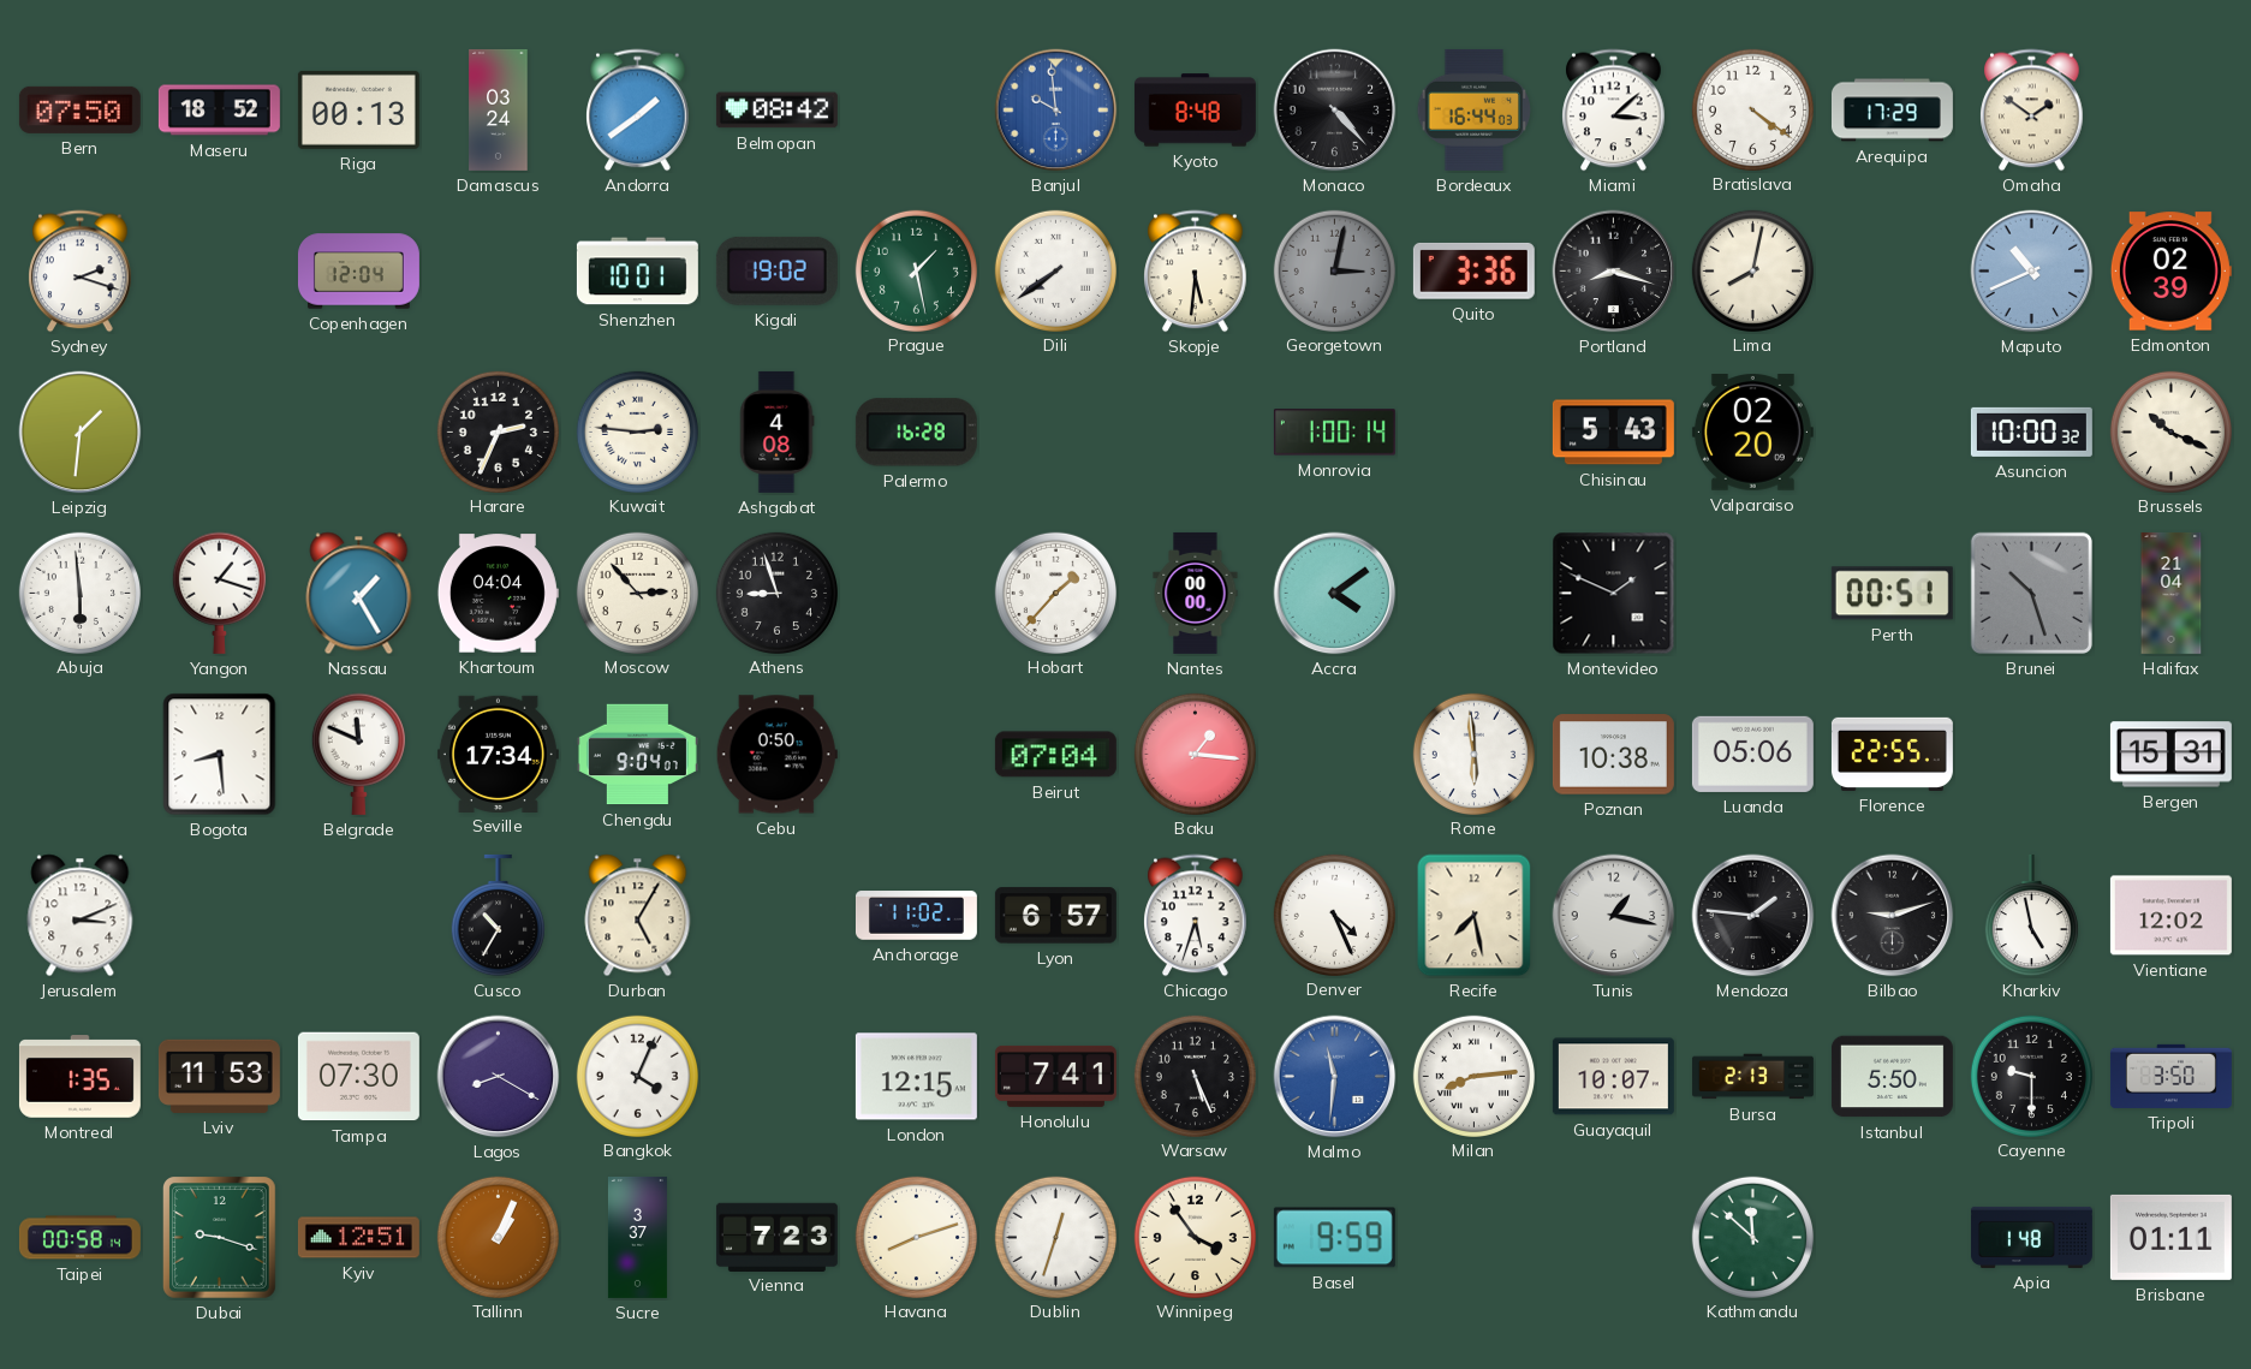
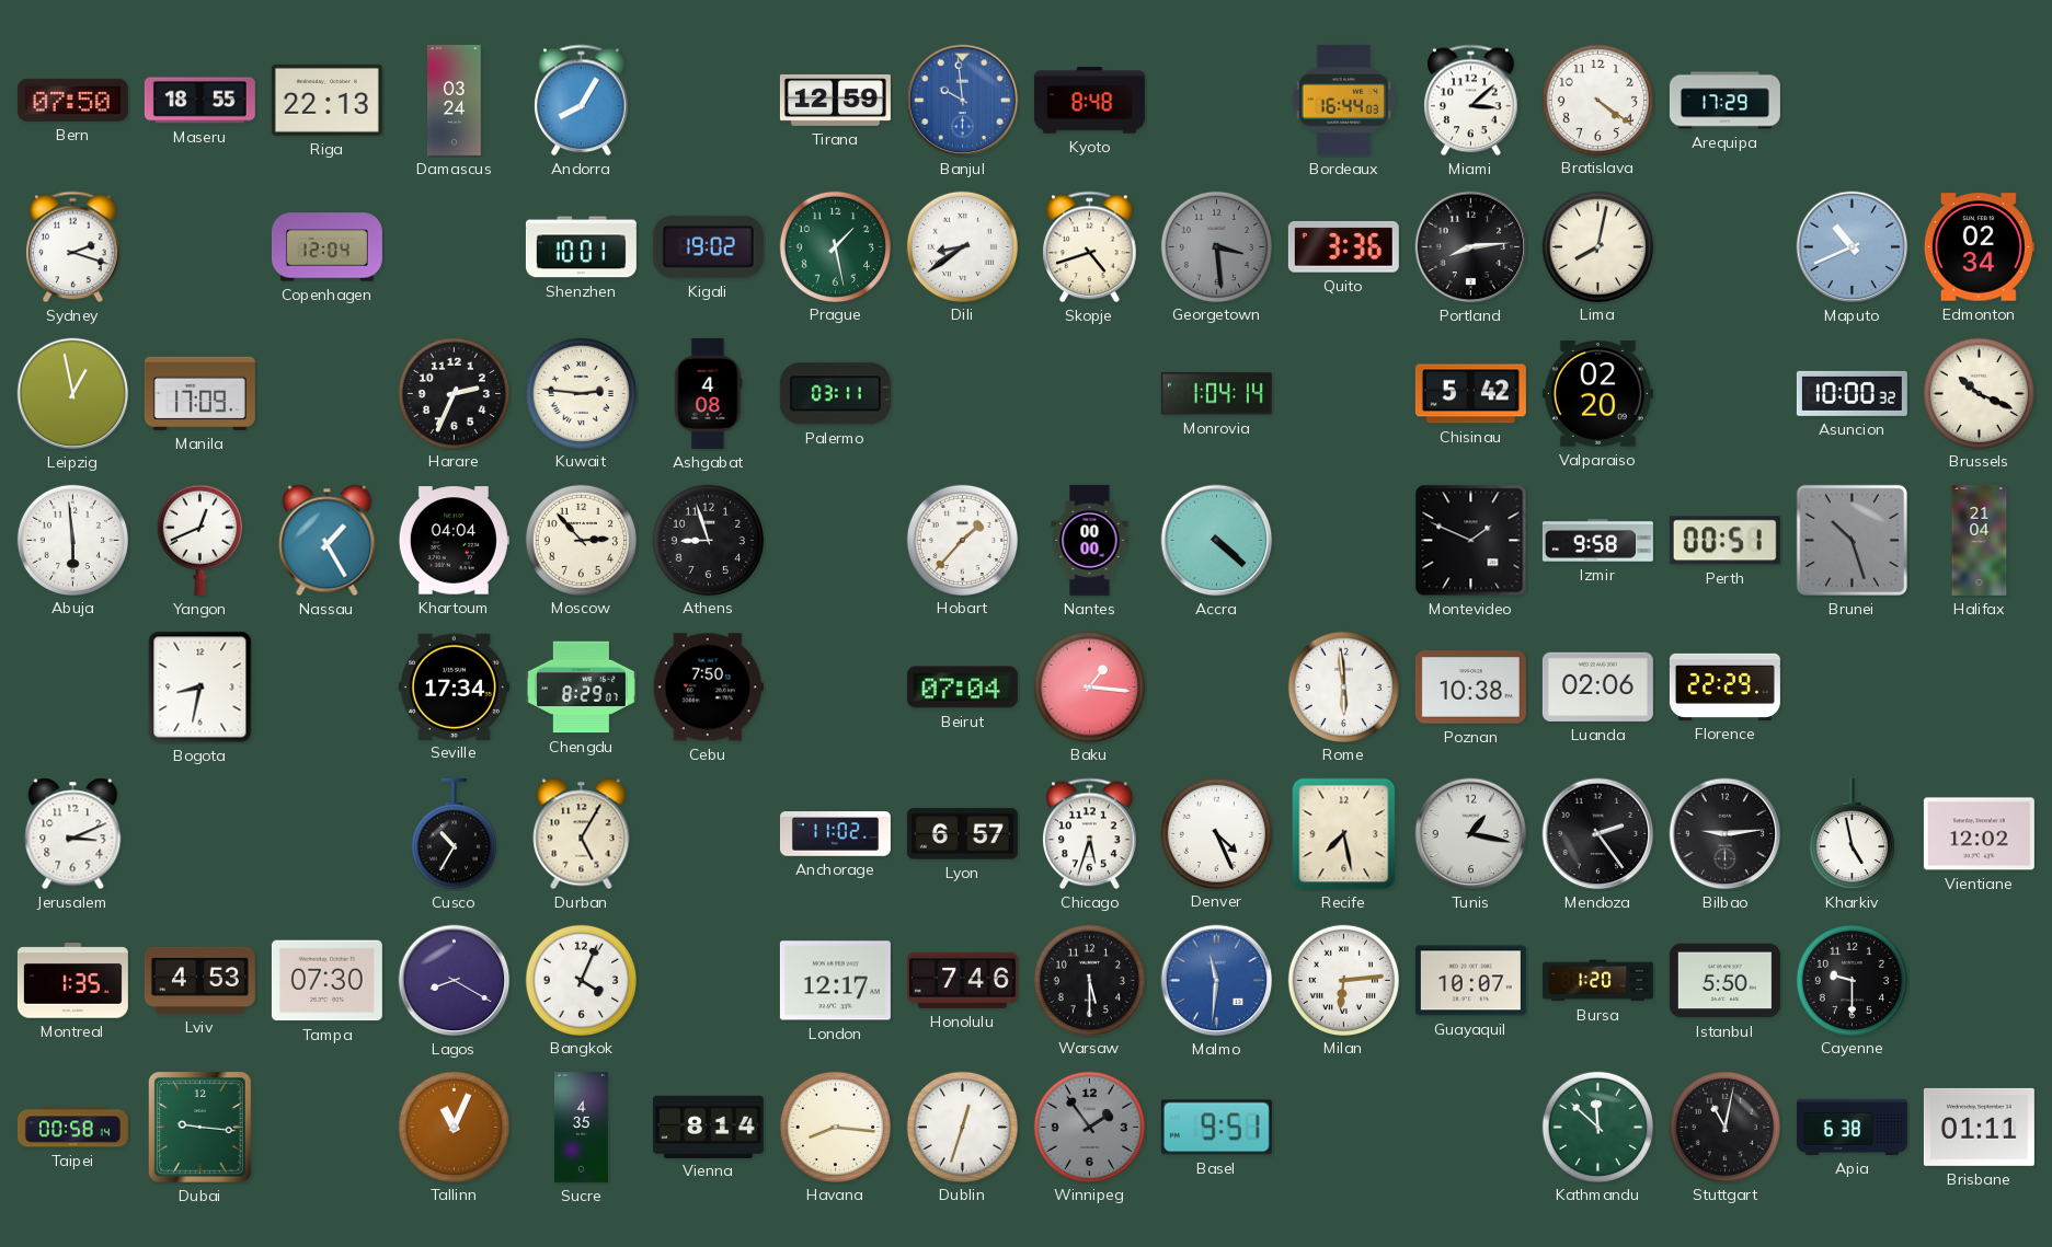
Maseru: 18:52 -> 18:55 (199, 101)
Riga: 00:13 -> 22:13 (326, 100)
Andorra: 1:39 -> 8:05 (582, 101)
Belmopan: 08:42 -> none (776, 111)
Tirana: none -> 12:59 (835, 100)
Monaco: 4:23 -> none (1335, 111)
Omaha: 1:51 -> none (2032, 111)
Dili: 7:39 -> 8:39 (962, 246)
Skopje: 5:31 -> 4:42 (1090, 247)
Georgetown: 3:02 -> 3:29 (1216, 246)
Portland: 8:18 -> 8:14 (1471, 247)
Edmonton: 02:39 -> 02:34 (1979, 247)
Leipzig: 1:31 -> 12:58 (73, 394)
Manila: none -> 17:09 (199, 393)
Palermo: 16:28 -> 03:11 (835, 394)
Monrovia: 1:00 -> 1:04 (1216, 394)
Chisinau: 5:43 -> 5:42 (1470, 394)
Yangon: 1:18 -> 12:41 (199, 540)
Accra: 4:09 -> 4:22 (1217, 541)
Izmir: none -> 9:58 (1597, 541)
Bogota: 8:29 -> 8:32 (200, 688)
Belgrade: 11:49 -> none (358, 754)
Chengdu: 9:04 -> 8:29 (581, 688)
Cebu: 0:50 -> 7:50 (708, 688)
Luanda: 05:06 -> 02:06 (1597, 686)
Florence: 22:55 -> 22:29 (1724, 686)
Bergen: 15:31 -> none (2170, 755)
Mendoza: 1:46 -> 2:24 (1598, 834)
Bilbao: 9:12 -> 9:14 (1726, 834)
Lviv: 11:53 -> 4:53 (199, 980)
London: 12:15 -> 12:17 (835, 981)
Honolulu: 7:41 -> 7:46 (962, 980)
Warsaw: 5:26 -> 5:30 (1089, 980)
Milan: 8:14 -> 6:14 (1343, 980)
Bursa: 2:13 -> 1:20 (1597, 981)
Tripoli: 3:50 -> none (2170, 1076)
Dubai: 9:18 -> 9:16 (200, 1128)
Kyiv: 12:51 -> none (358, 1238)
Tallinn: 1:04 -> 11:04 (454, 1127)
Sucre: 3:37 -> 4:35 (581, 1127)
Vienna: 7:23 -> 8:14 (708, 1127)
Havana: 8:12 -> 8:16 (835, 1127)
Winnipeg: 3:54 -> 1:54 (1089, 1127)
Winnipeg dial: cream -> grey (1089, 1127)
Basel: 9:59 -> 9:51 (1216, 1128)
Stuttgart: none -> 11:02 (1724, 1127)
Apia: 1:48 -> 6:38 (1852, 1127)
